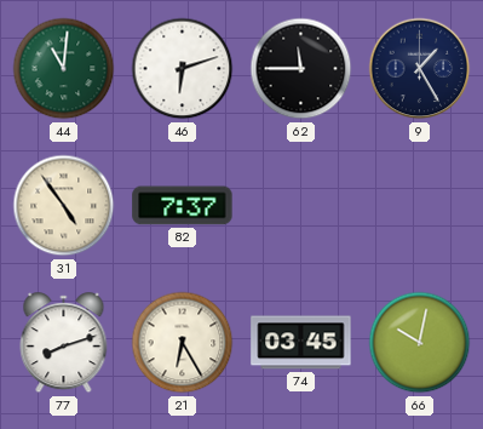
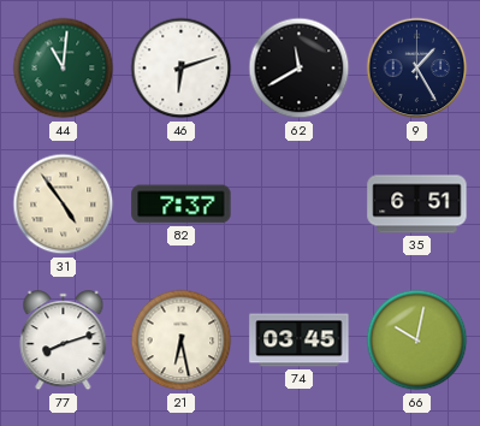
62: 11:45 -> 11:40 (300, 69)
35: none -> 6:51 (417, 205)
21: 6:25 -> 6:28 (182, 341)
